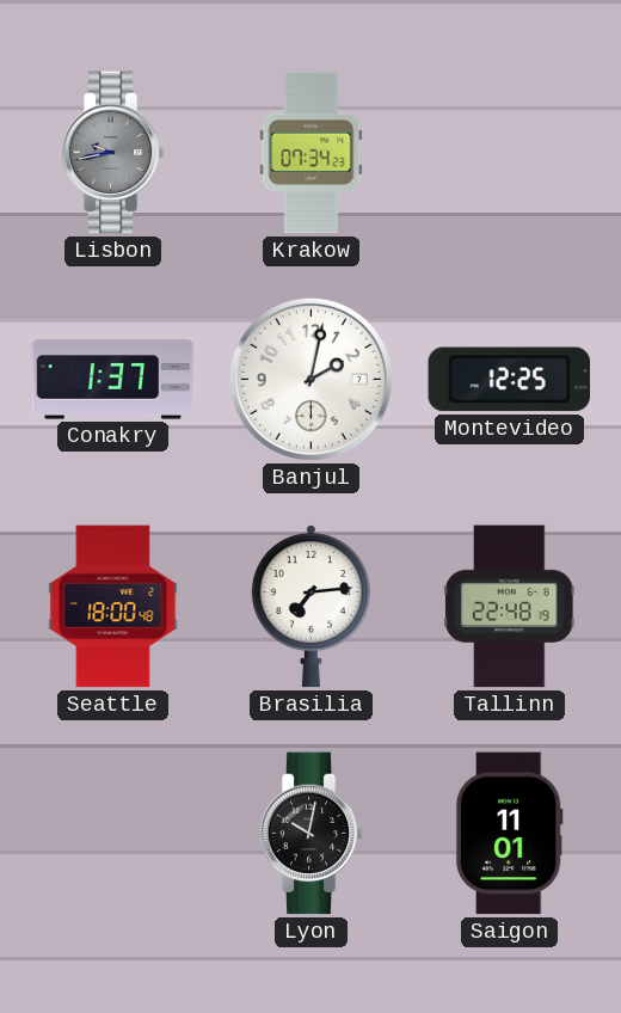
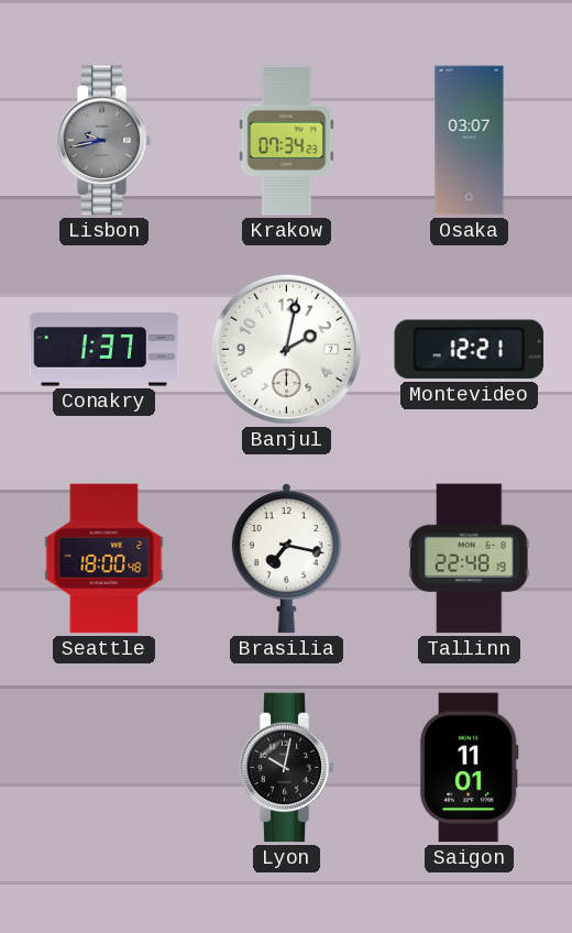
Osaka: none -> 03:07 (470, 141)
Montevideo: 12:25 -> 12:21 (470, 350)
Brasilia: 7:14 -> 7:17 (286, 559)
